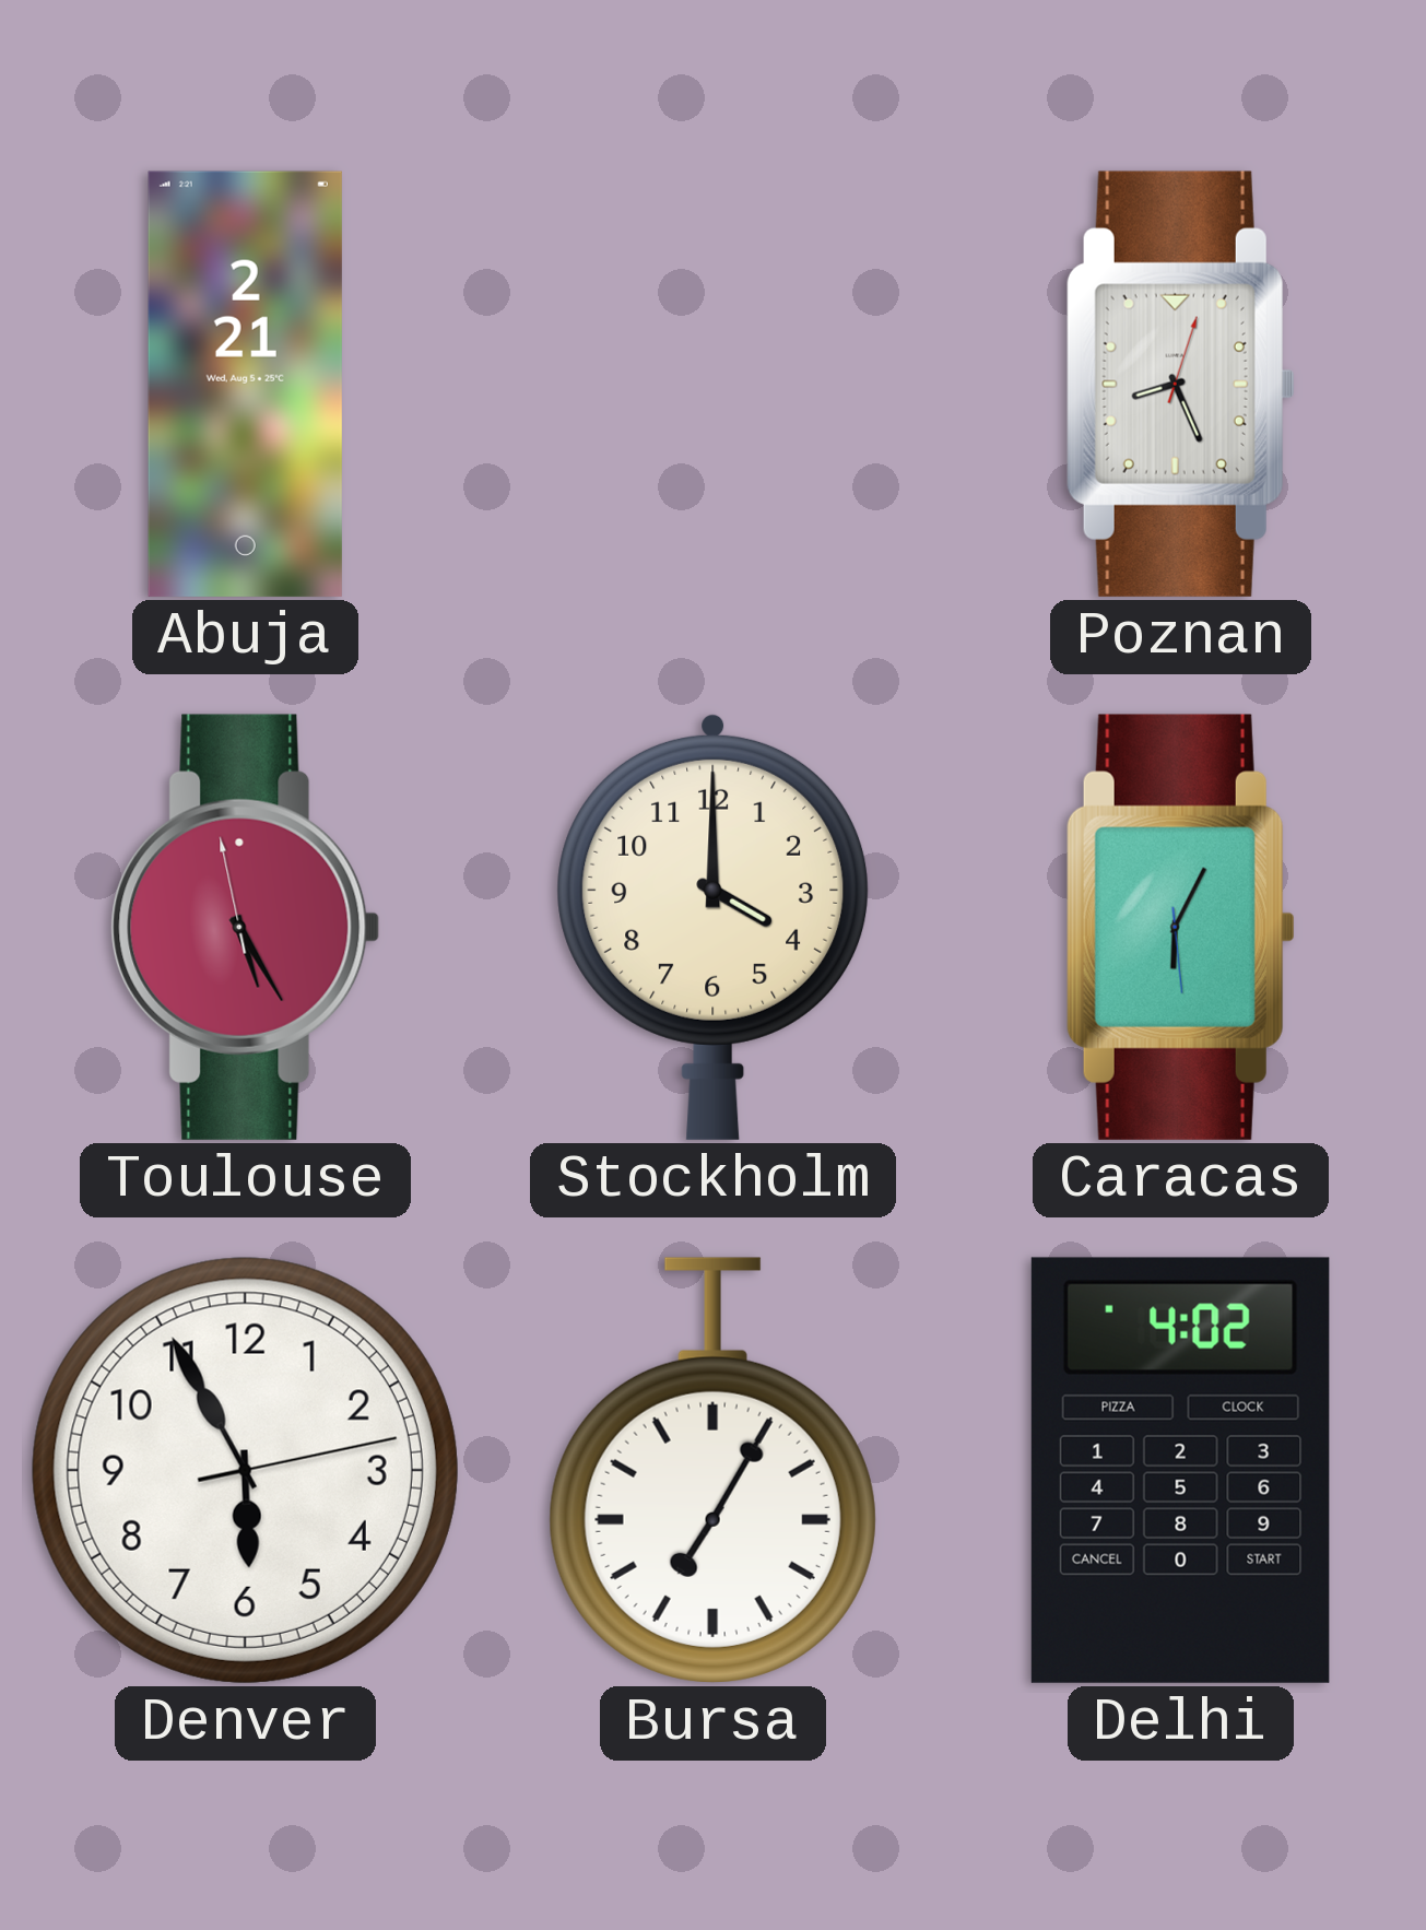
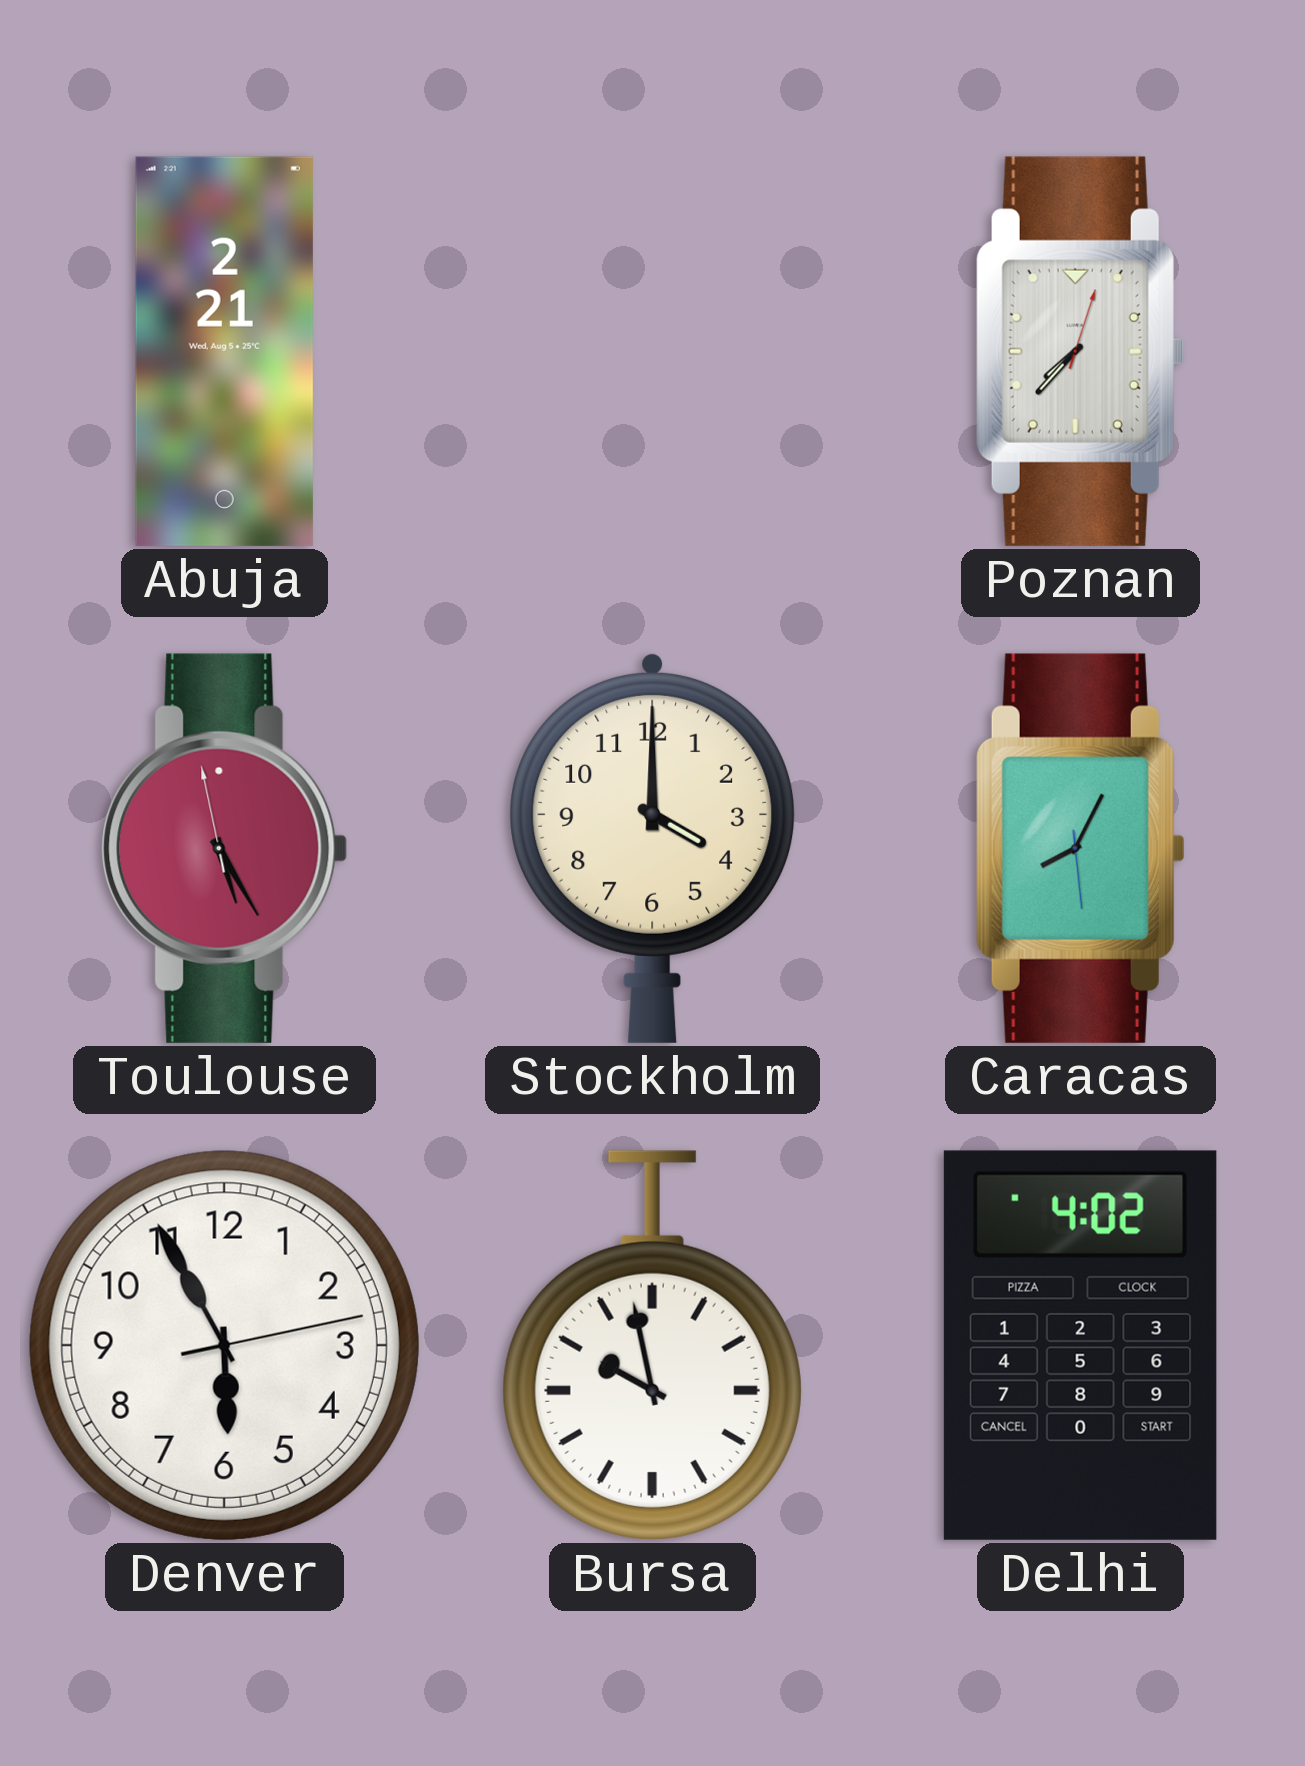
Poznan: 8:26 -> 7:37 (1080, 351)
Caracas: 6:04 -> 8:04 (1080, 848)
Bursa: 7:05 -> 9:58 (652, 1345)
